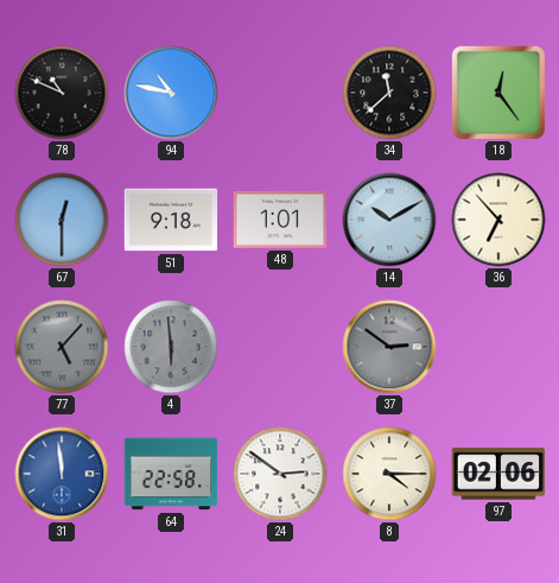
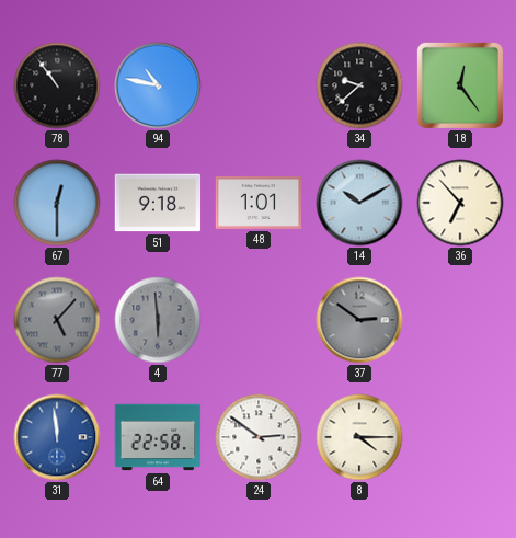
78: 10:49 -> 10:54 (57, 85)
34: 11:38 -> 9:38 (359, 85)
97: 02:06 -> none (498, 474)
